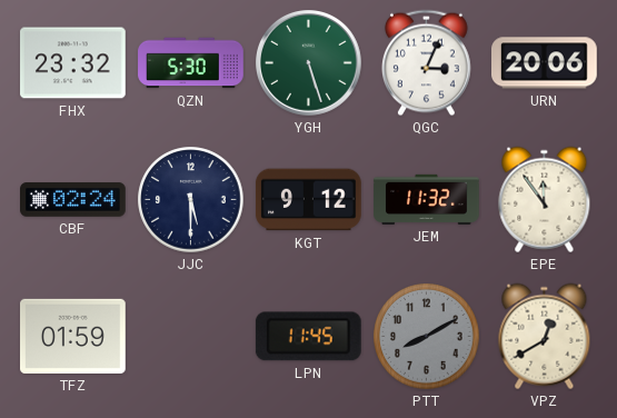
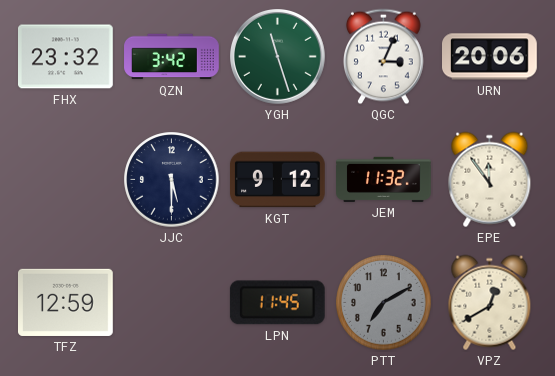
QZN: 5:30 -> 3:42 (172, 57)
YGH: 5:27 -> 11:27 (278, 57)
CBF: 02:24 -> none (73, 200)
TFZ: 01:59 -> 12:59 (66, 302)
PTT: 8:10 -> 7:10 (384, 303)
